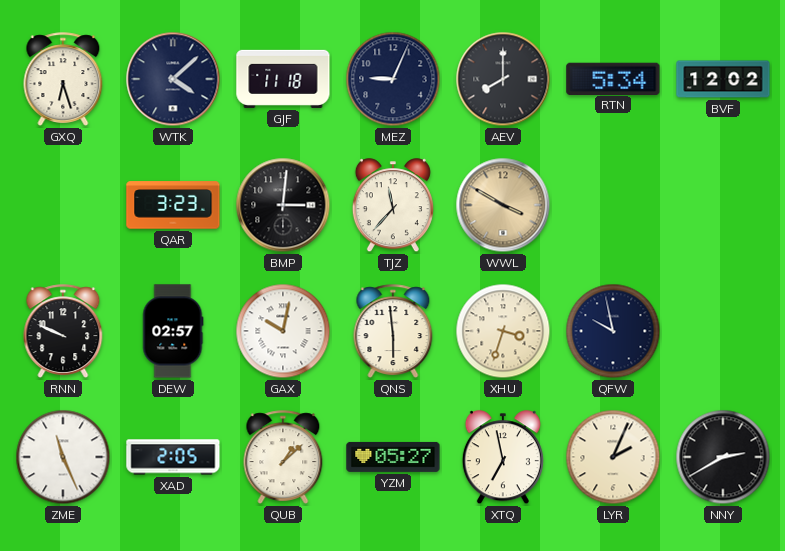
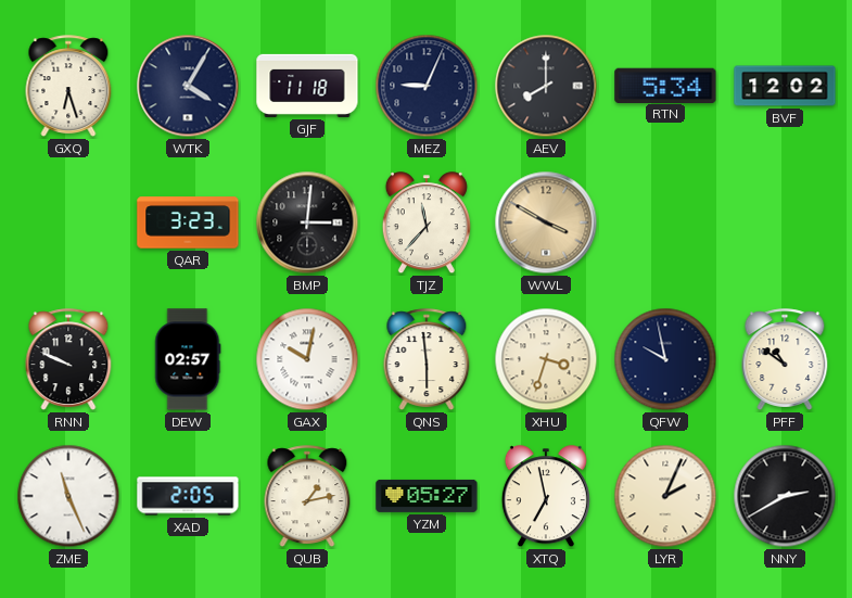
WTK: 4:08 -> 4:05 (188, 86)
PFF: none -> 10:51 (785, 359)
QUB: 1:08 -> 1:13 (307, 496)
